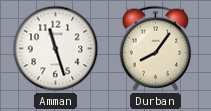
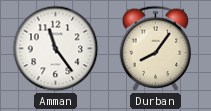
Amman: 11:27 -> 11:24 (56, 49)
